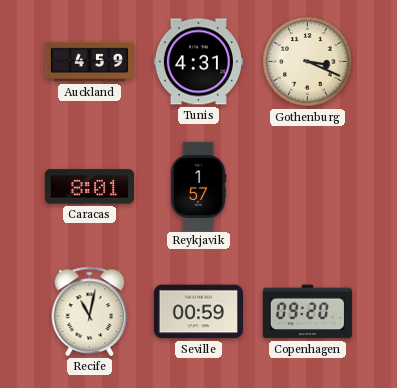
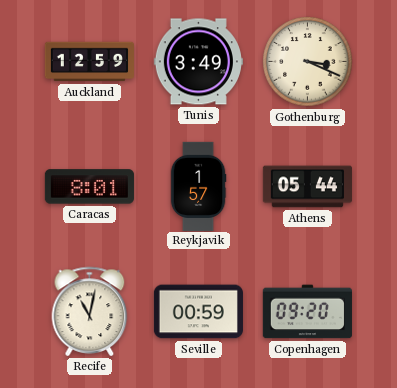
Auckland: 4:59 -> 12:59 (89, 62)
Tunis: 4:31 -> 3:49 (198, 62)
Athens: none -> 05:44 (307, 187)
